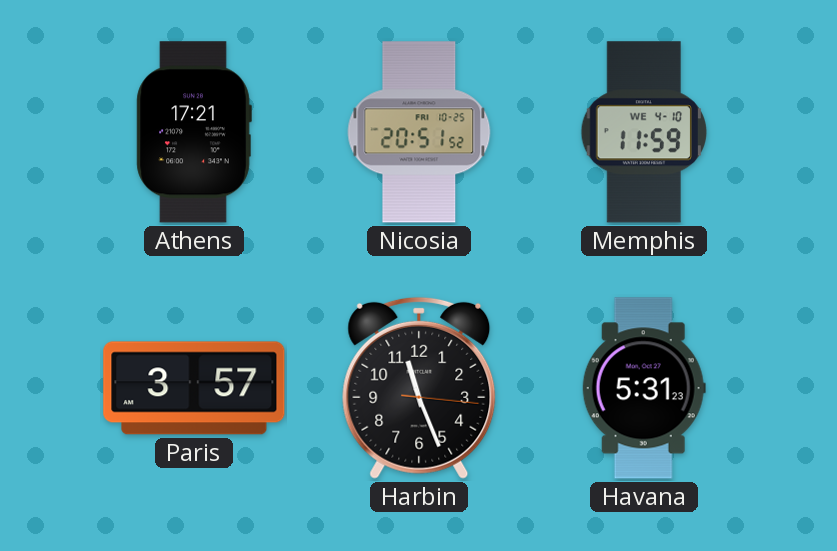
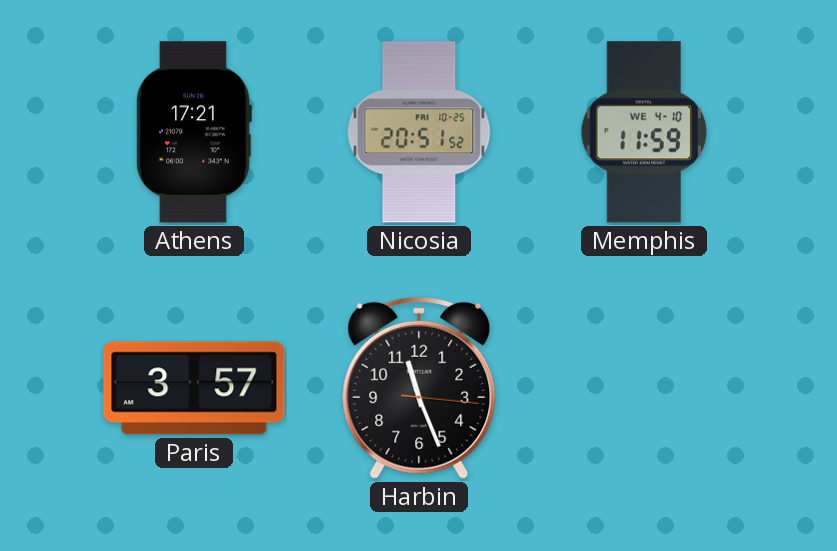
Havana: 5:31 -> none (644, 388)
